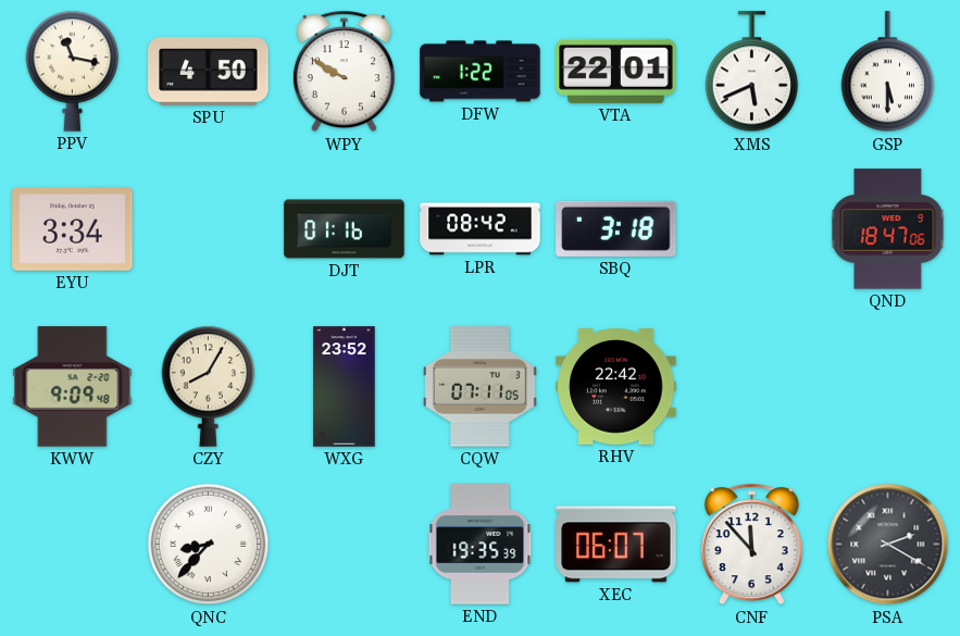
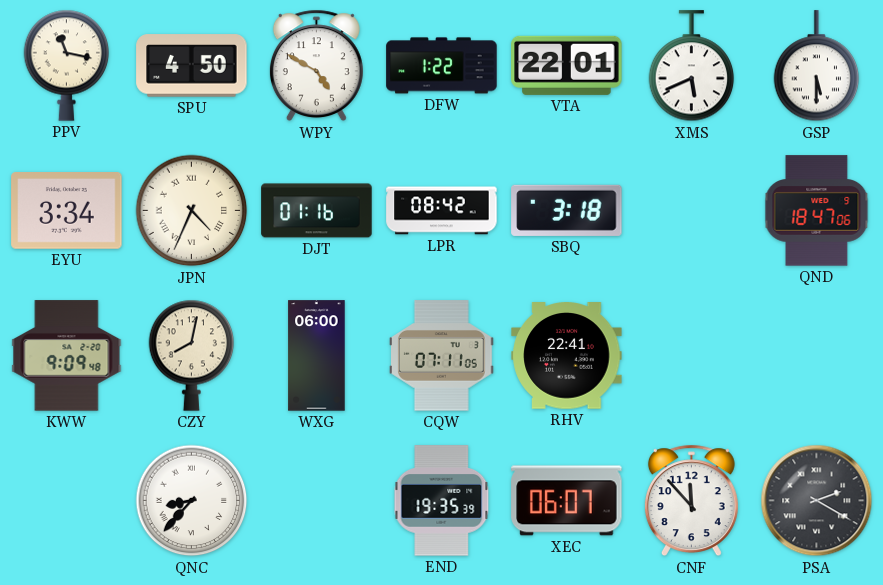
WPY: 9:50 -> 4:50 (316, 66)
JPN: none -> 4:34 (192, 211)
CZY: 8:05 -> 8:02 (192, 355)
WXG: 23:52 -> 06:00 (317, 356)
RHV: 22:42 -> 22:41 (567, 356)
